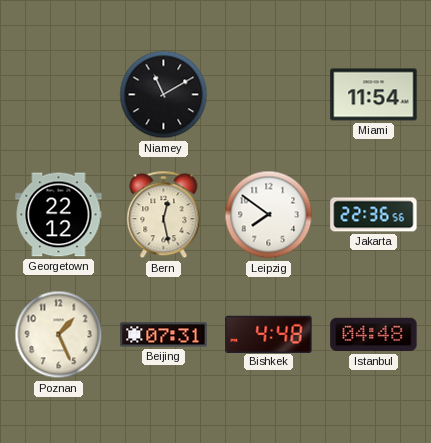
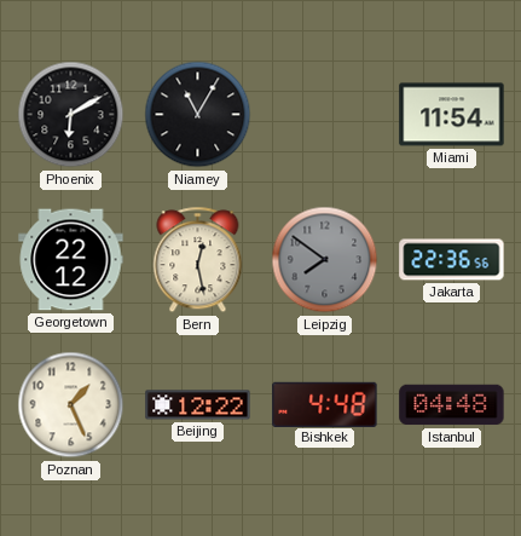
Phoenix: none -> 6:10 (71, 115)
Niamey: 11:10 -> 11:05 (198, 115)
Leipzig dial: white -> grey (325, 260)
Beijing: 07:31 -> 12:22 (198, 405)
